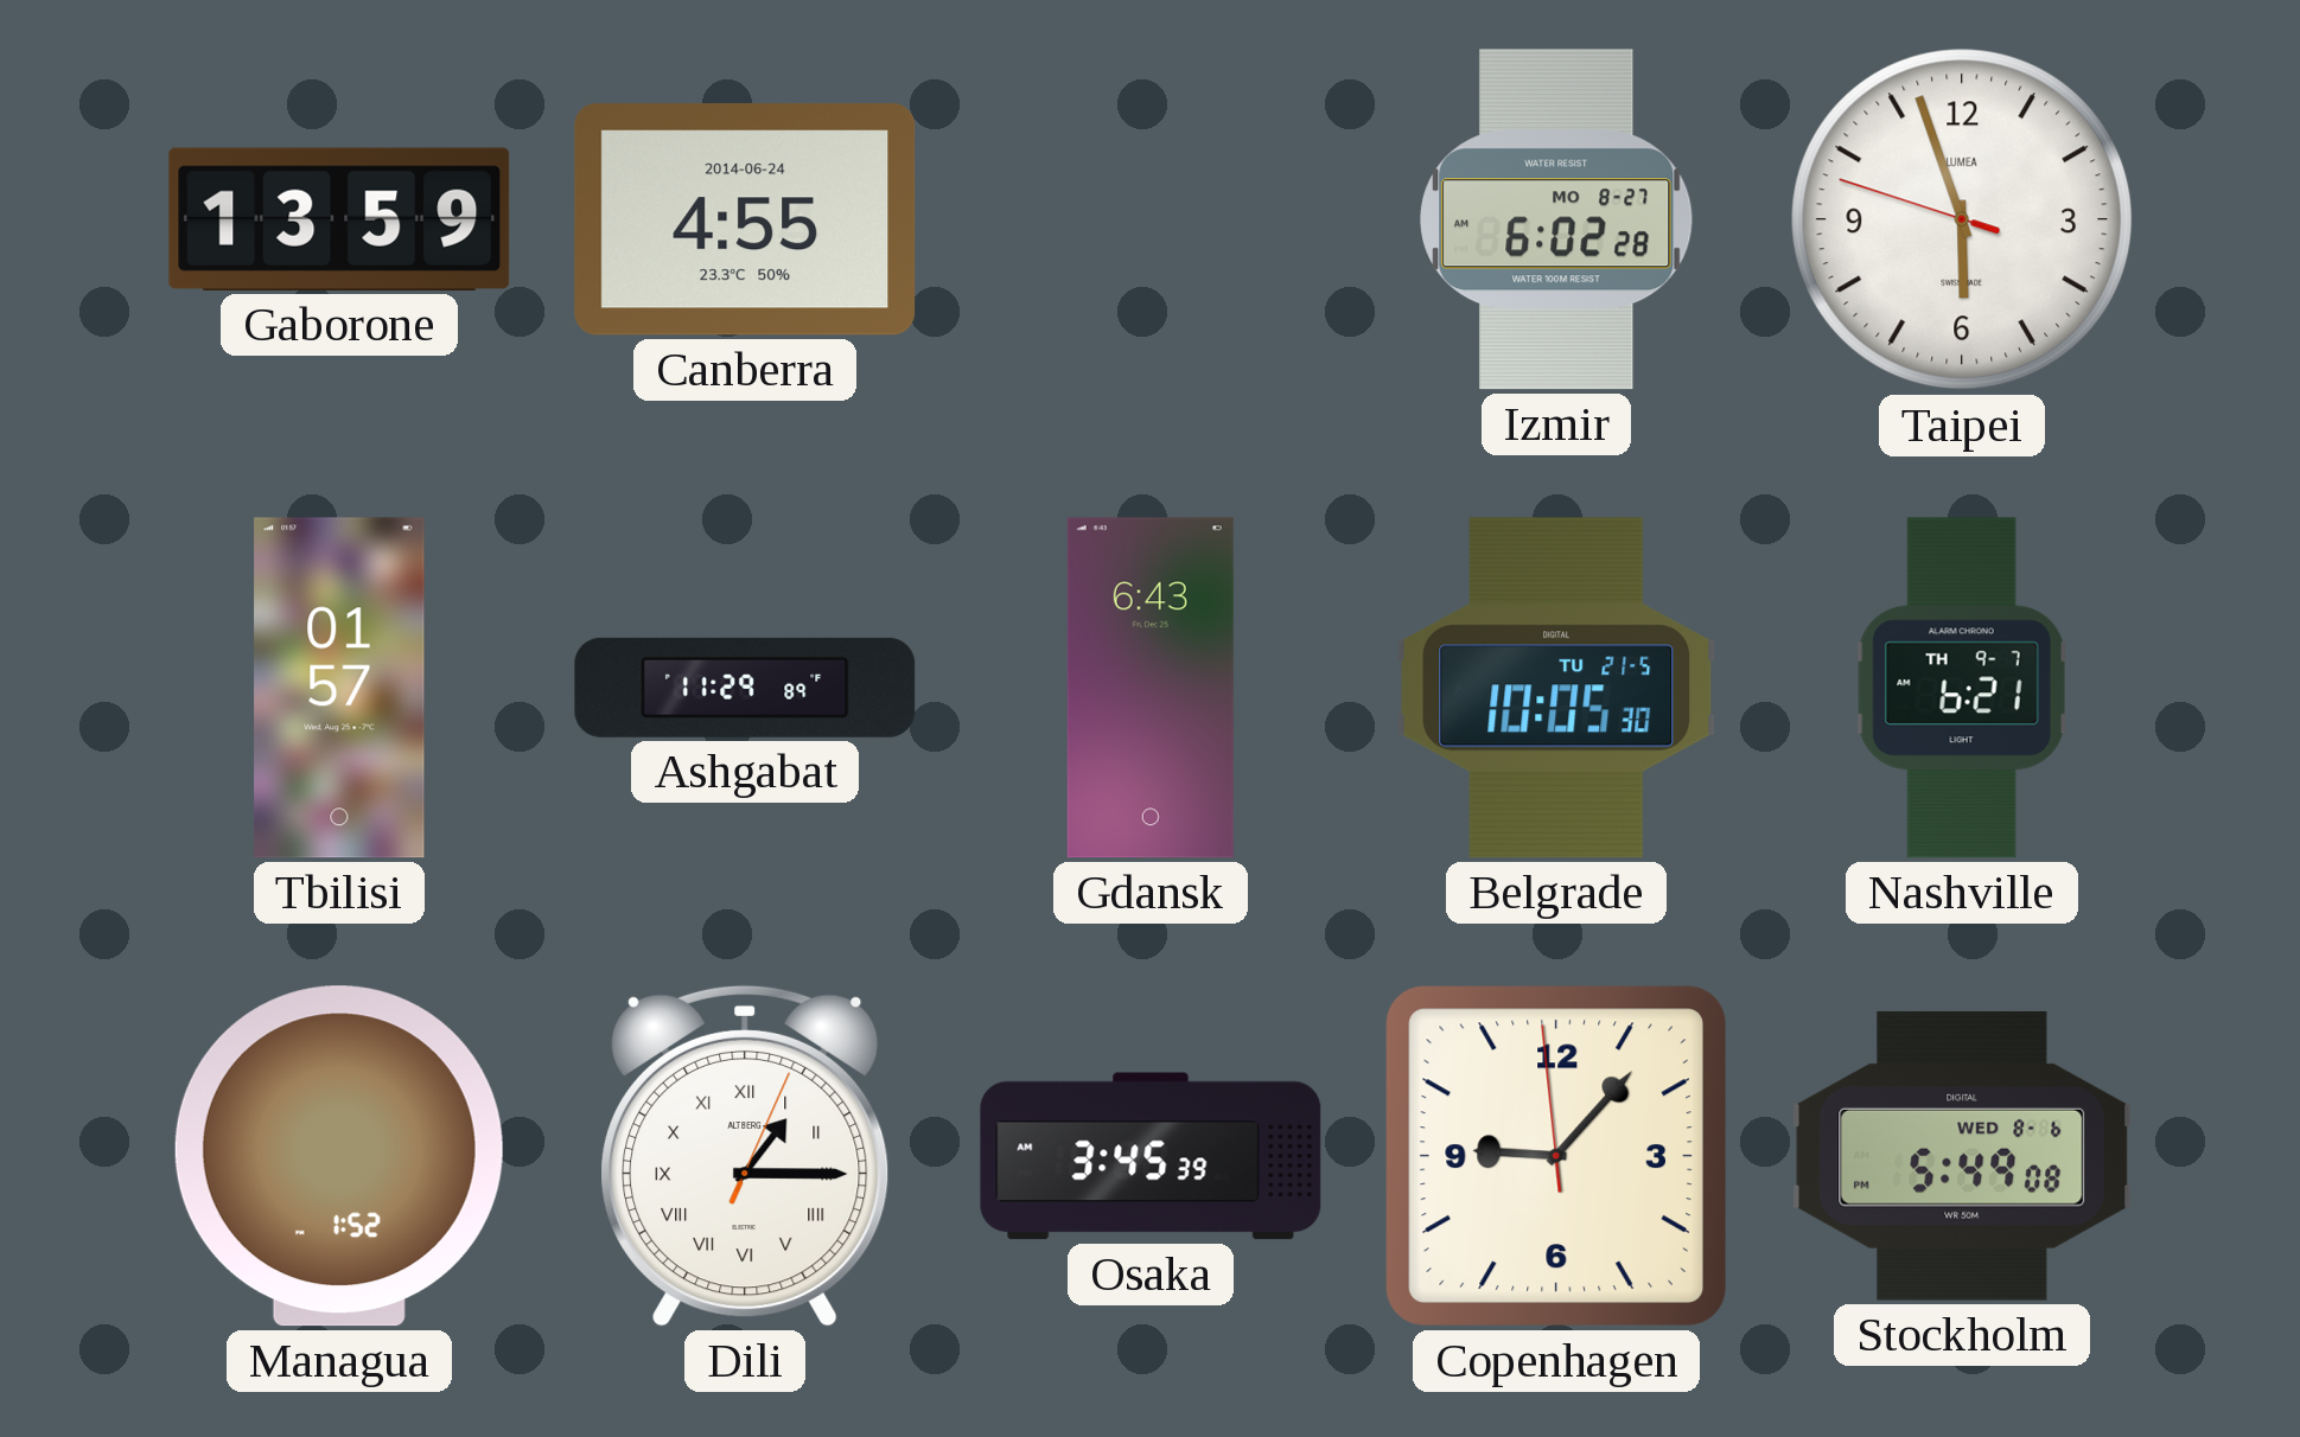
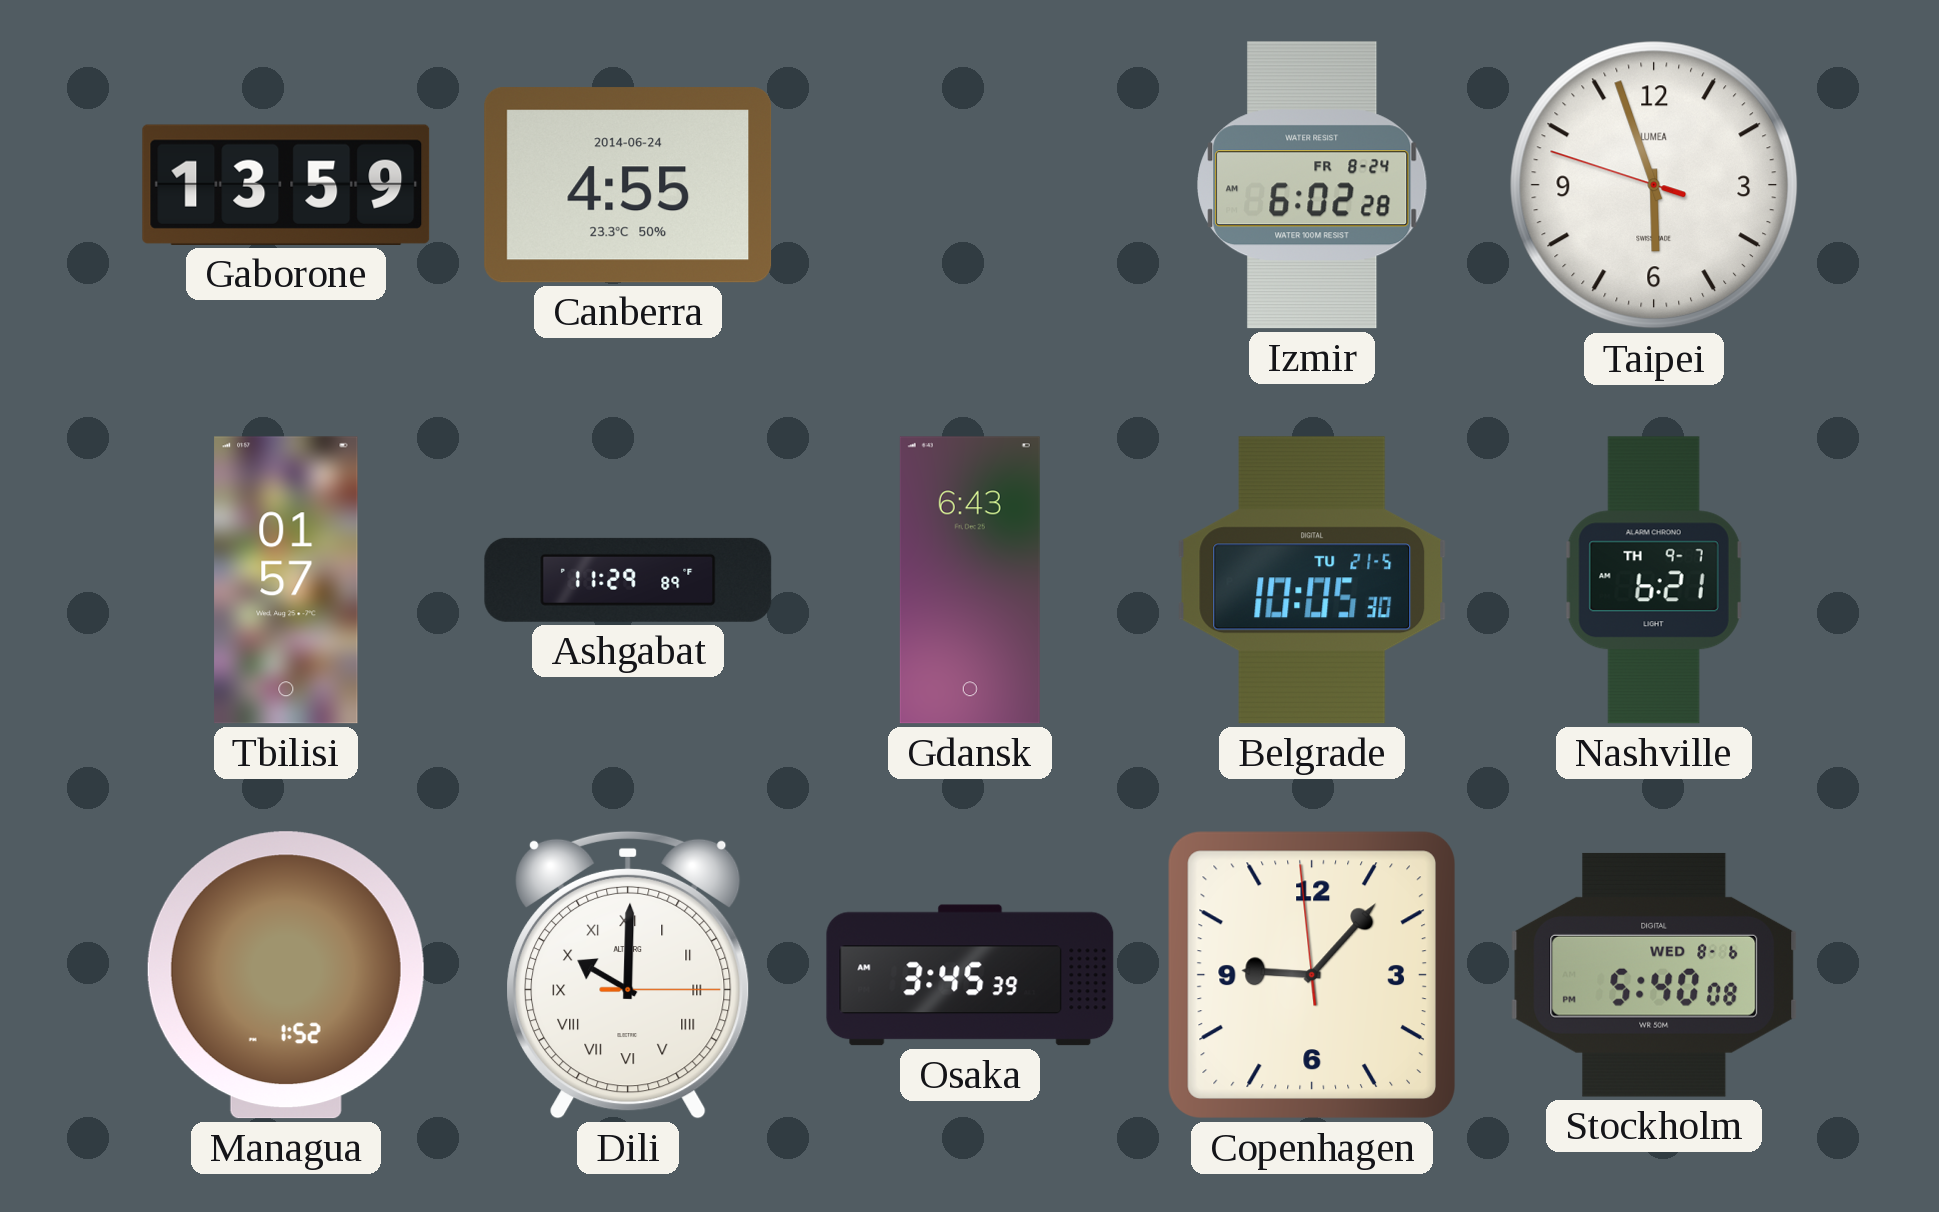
Izmir date: MO 8-27 -> FR 8-24 (1312, 185)
Dili: 1:15 -> 10:00 (628, 975)
Stockholm: 5:49 -> 5:40 (1654, 975)
